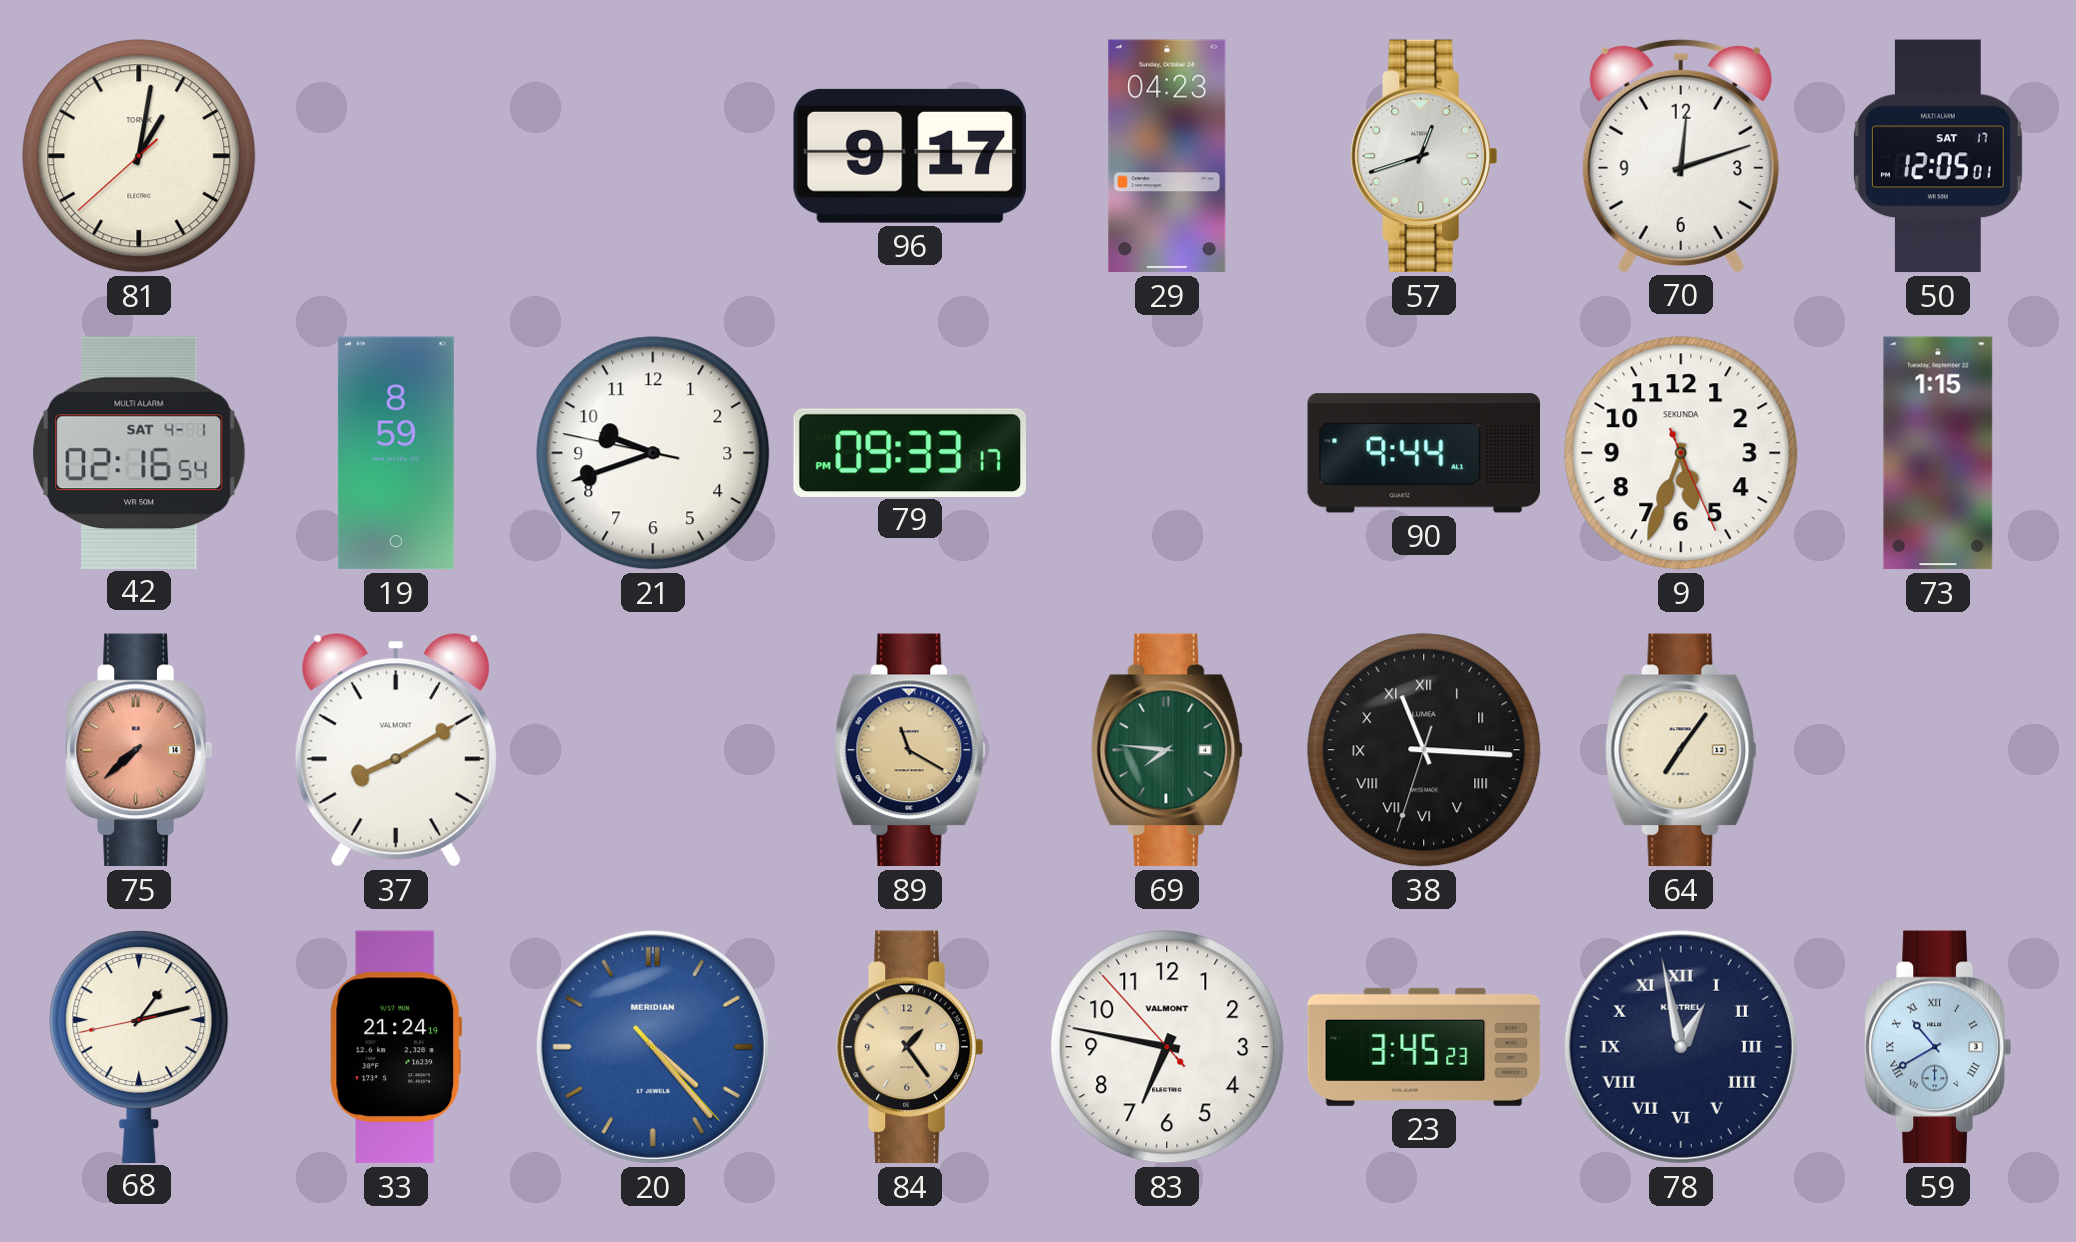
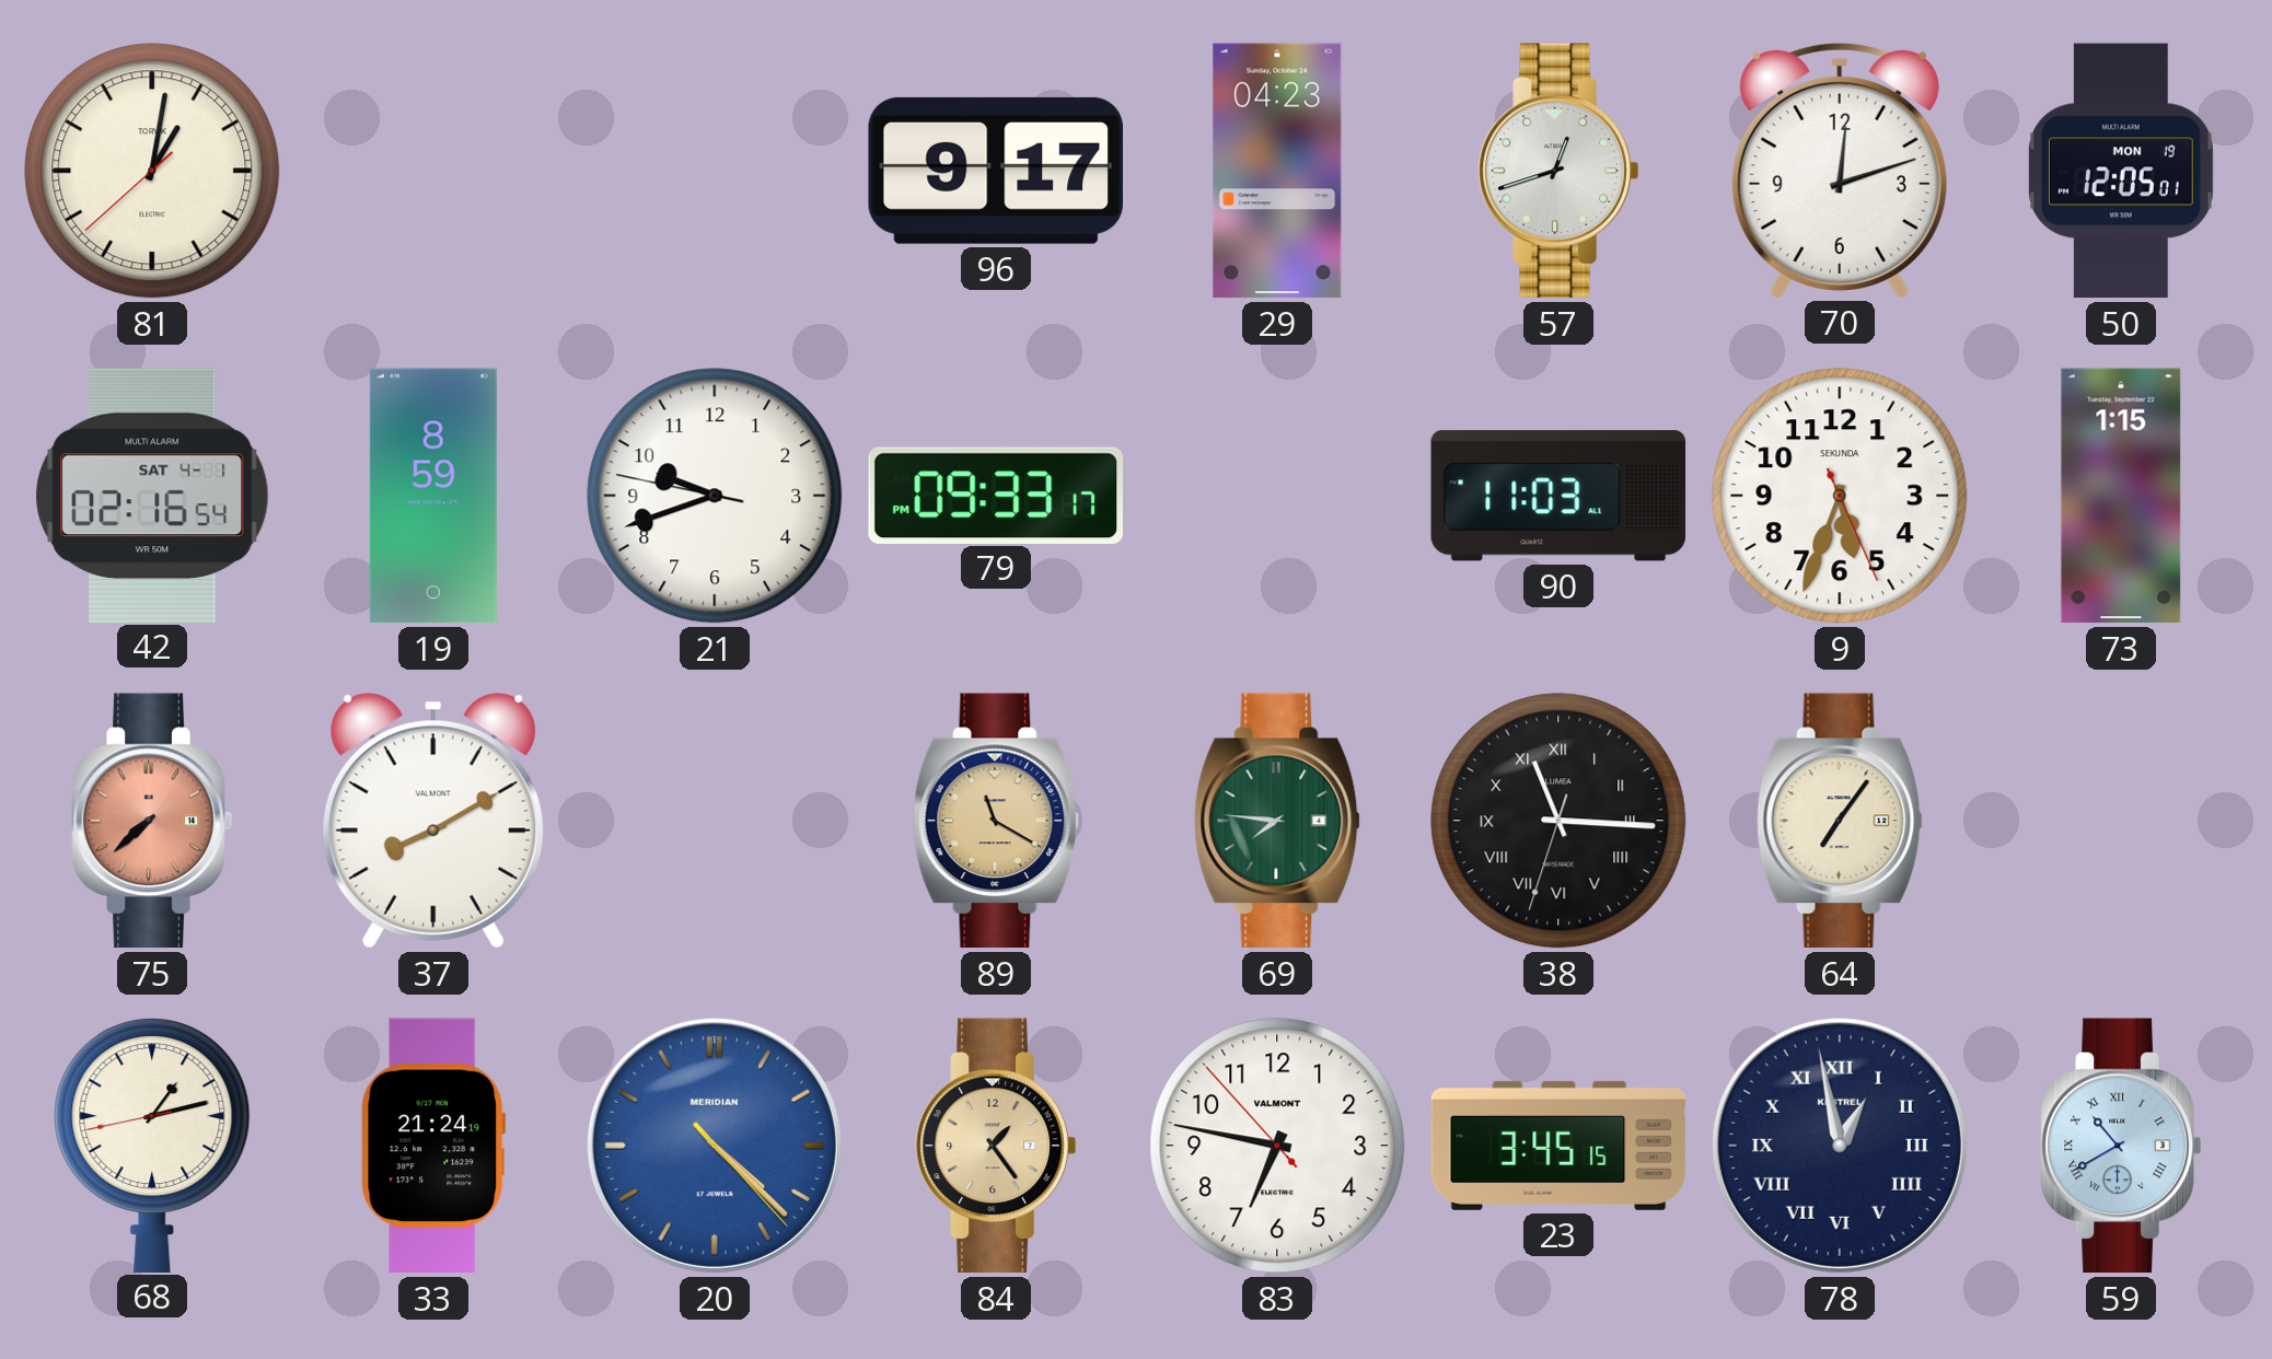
50 date: SAT 17 -> MON 19 (2121, 171)
90: 9:44 -> 11:03 (1558, 496)
20: 4:23 -> 4:22 (715, 1146)
23: 3:45:23 -> 3:45:15 (1558, 1146)
